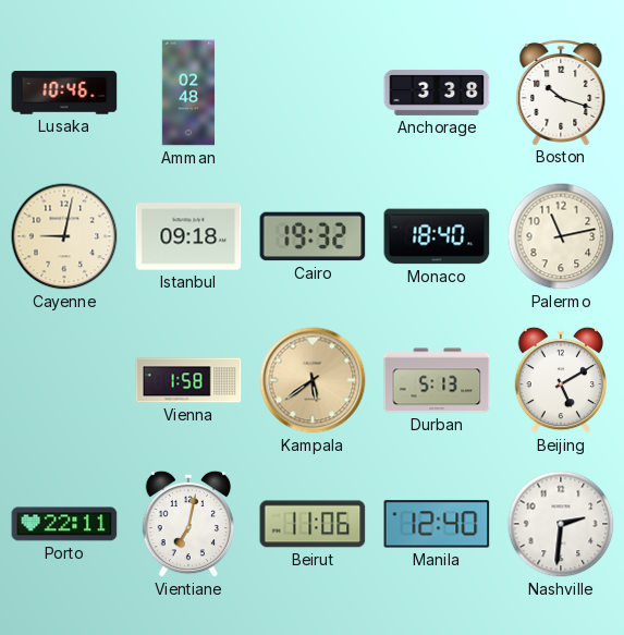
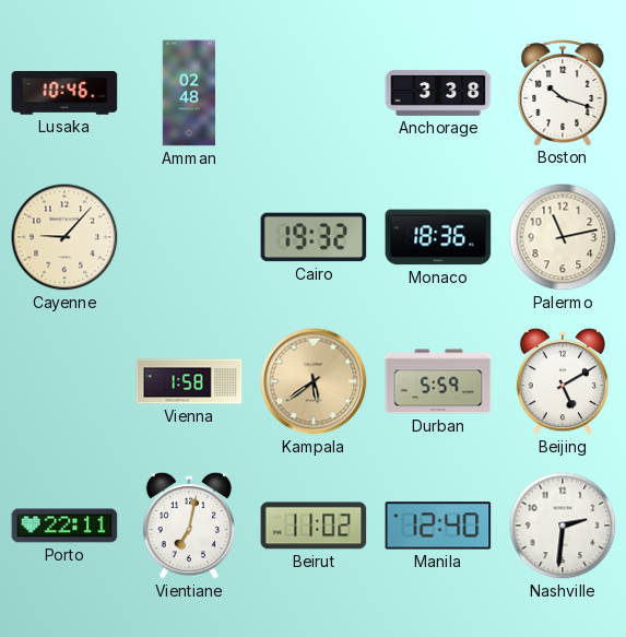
Cayenne: 9:02 -> 9:07 (64, 237)
Istanbul: 09:18 -> none (188, 236)
Monaco: 18:40 -> 18:36 (438, 237)
Durban: 5:13 -> 5:59 (438, 381)
Beirut: 11:06 -> 11:02 (314, 526)
